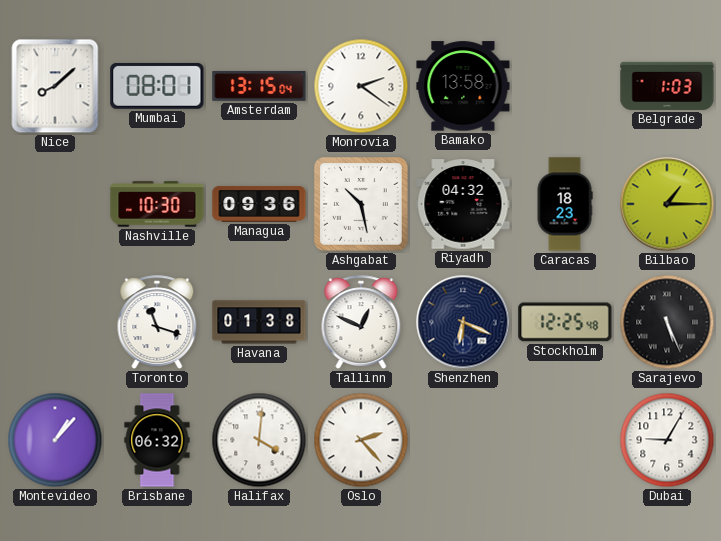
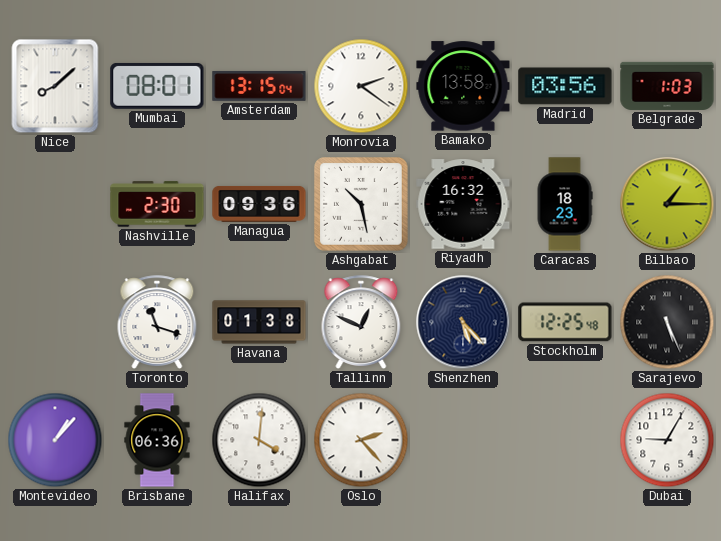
Madrid: none -> 03:56 (565, 86)
Nashville: 10:30 -> 2:30 (157, 204)
Riyadh: 04:32 -> 16:32 (463, 204)
Shenzhen: 6:19 -> 5:23 (463, 322)
Brisbane: 06:32 -> 06:36 (157, 440)
